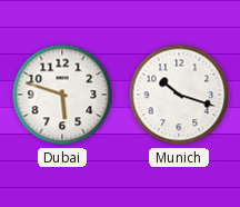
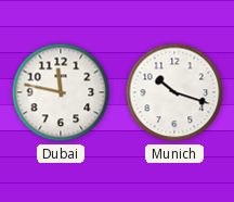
Dubai: 5:48 -> 11:47 (61, 92)
